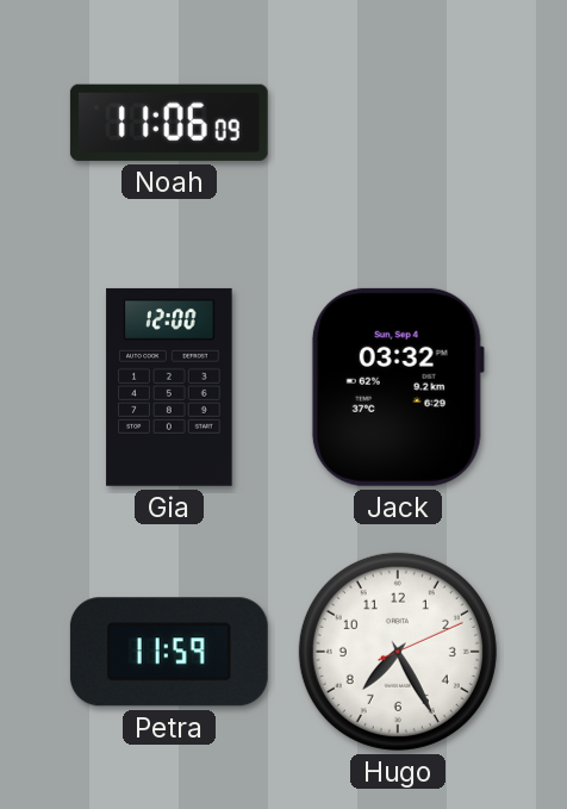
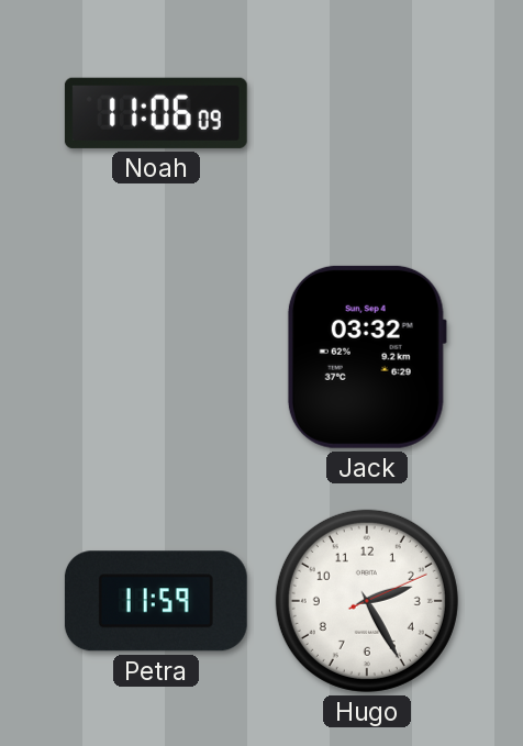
Gia: 12:00 -> none (169, 387)
Hugo: 7:25 -> 2:25 (367, 601)
